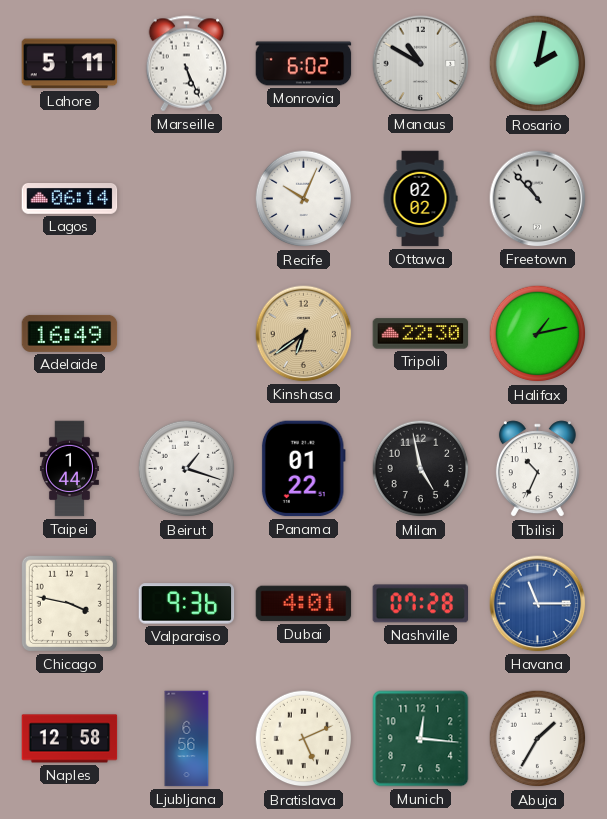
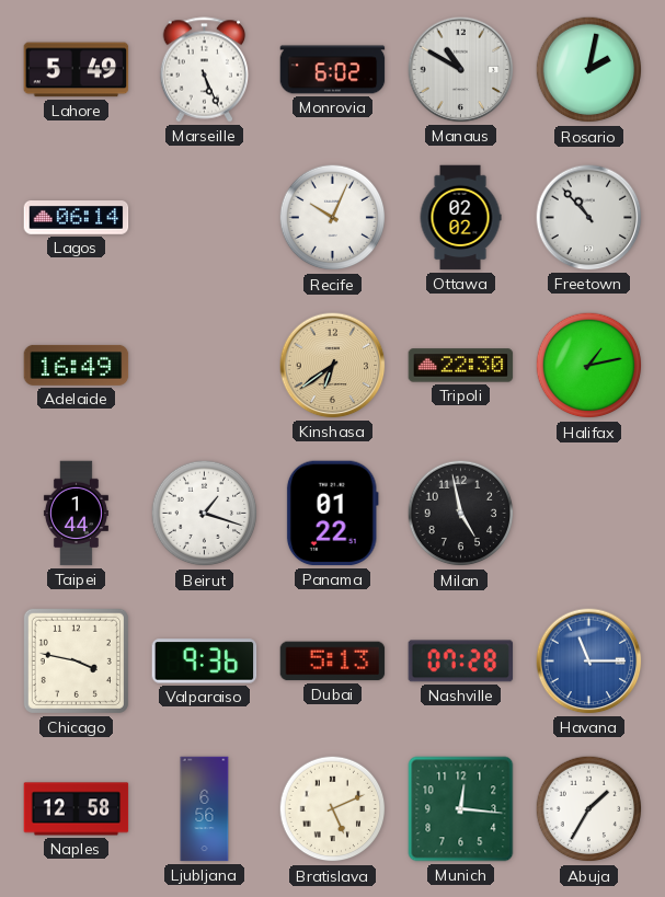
Lahore: 5:11 -> 5:49 (77, 70)
Tbilisi: 10:34 -> none (537, 469)
Dubai: 4:01 -> 5:13 (333, 662)
